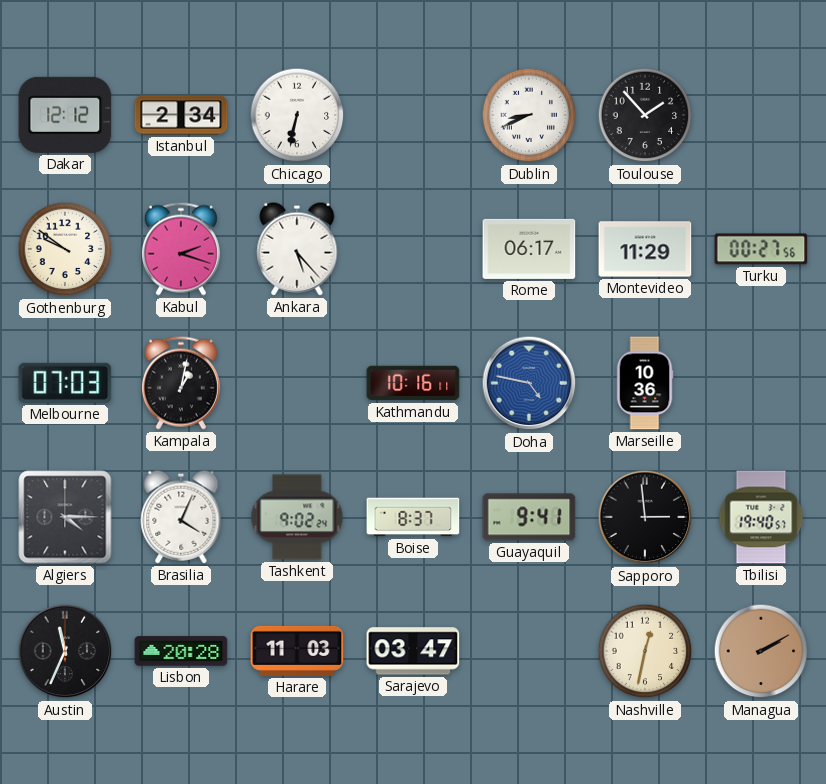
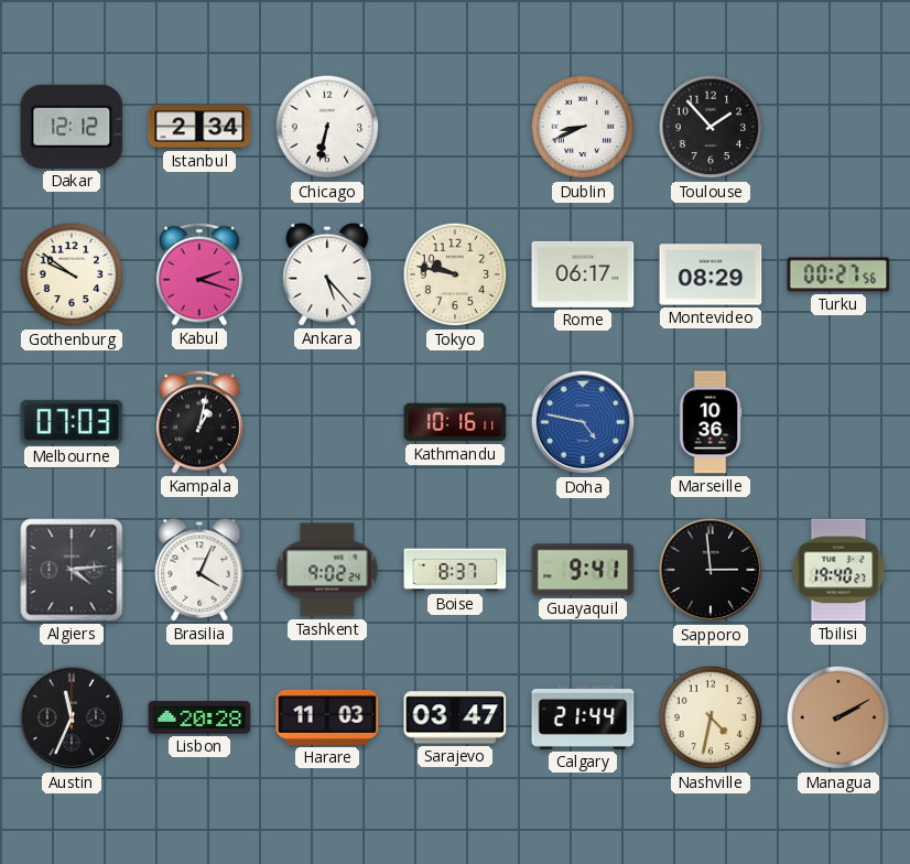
Tokyo: none -> 9:47 (455, 274)
Montevideo: 11:29 -> 08:29 (711, 274)
Algiers: 4:15 -> 4:14 (72, 570)
Tbilisi: 19:40:57 -> 19:40:27 (838, 570)
Calgary: none -> 21:44 (583, 717)
Nashville: 12:32 -> 4:32 (711, 717)
